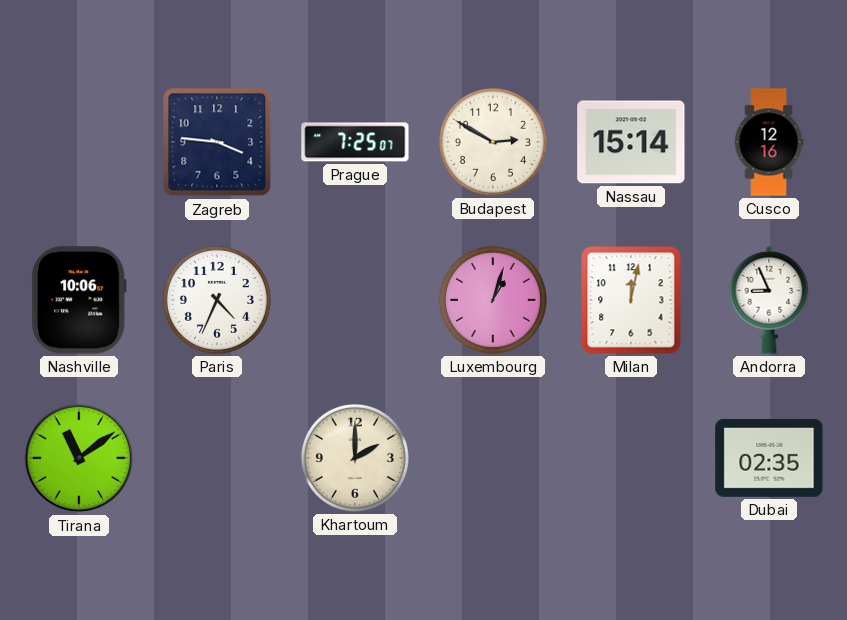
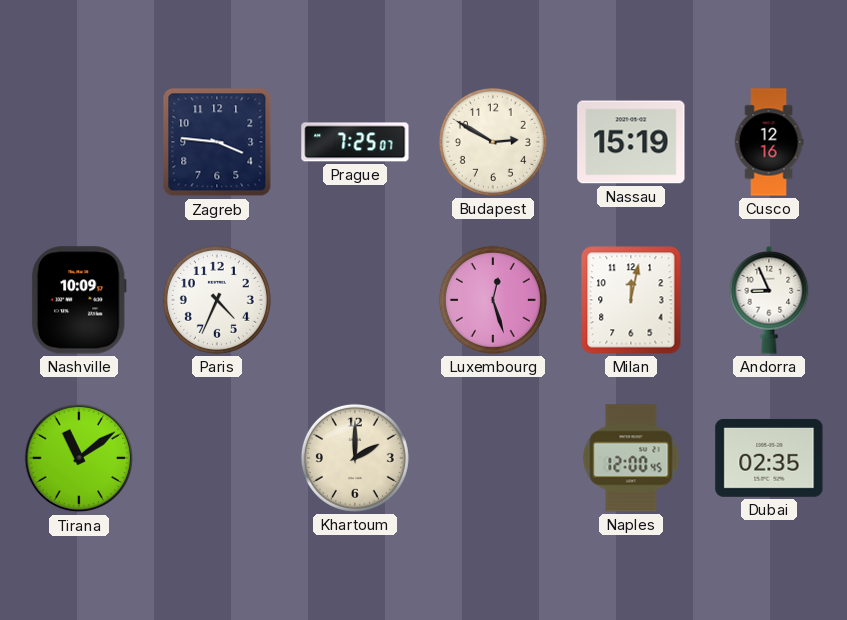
Nassau: 15:14 -> 15:19 (631, 142)
Nashville: 10:06 -> 10:09 (79, 300)
Luxembourg: 1:03 -> 12:27 (493, 300)
Naples: none -> 12:00 (631, 458)
